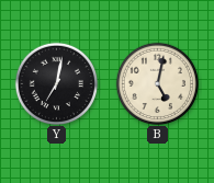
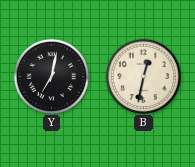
B: 5:02 -> 12:32 (143, 76)
